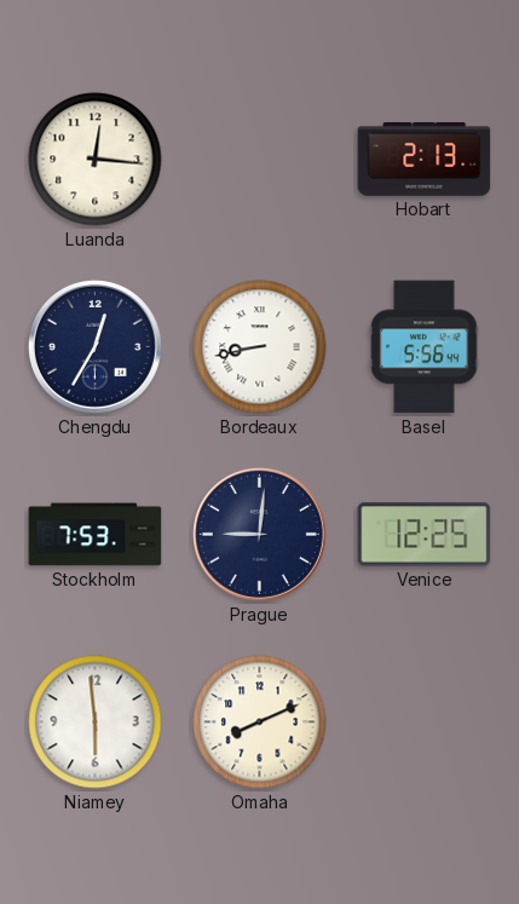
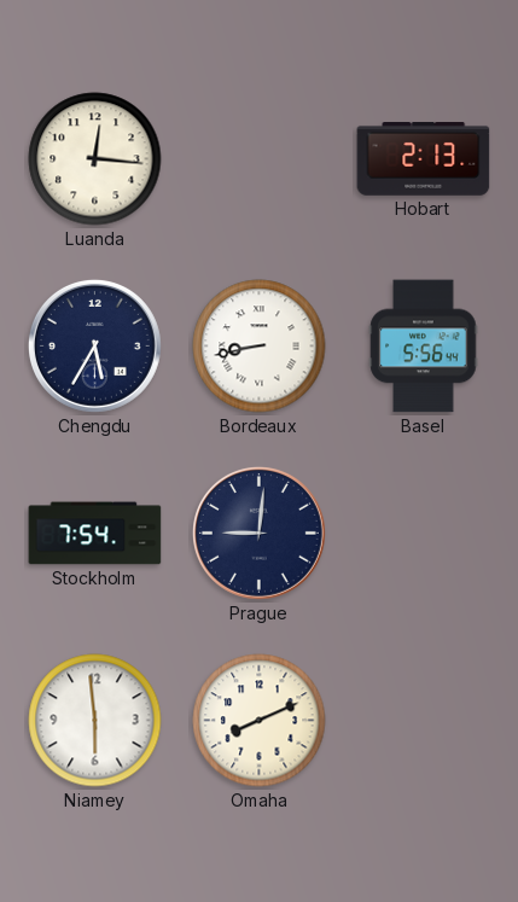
Chengdu: 12:35 -> 5:35 (94, 345)
Stockholm: 7:53 -> 7:54 (95, 534)
Venice: 12:25 -> none (425, 535)
